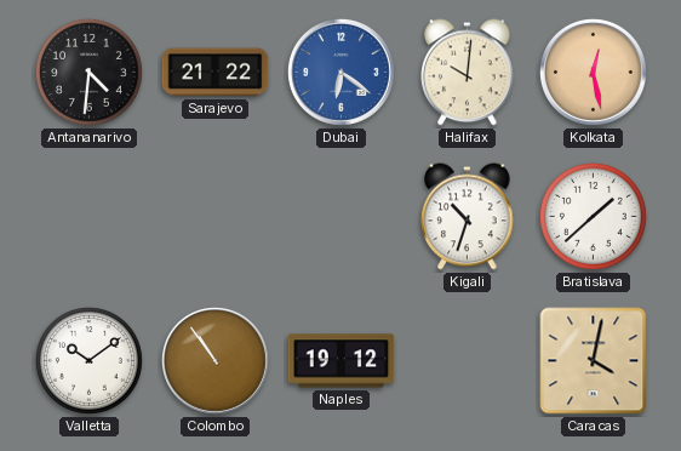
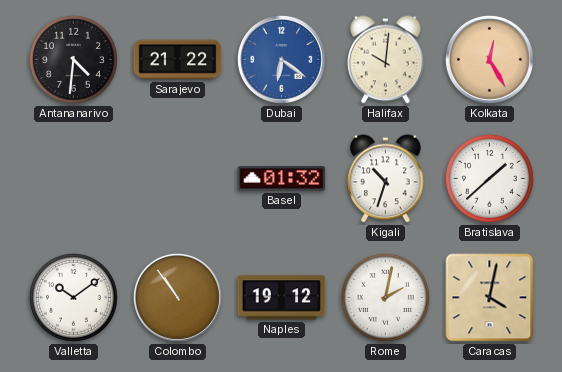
Kolkata: 12:28 -> 12:25 (489, 59)
Basel: none -> 01:32 (282, 179)
Rome: none -> 2:02 (385, 297)
